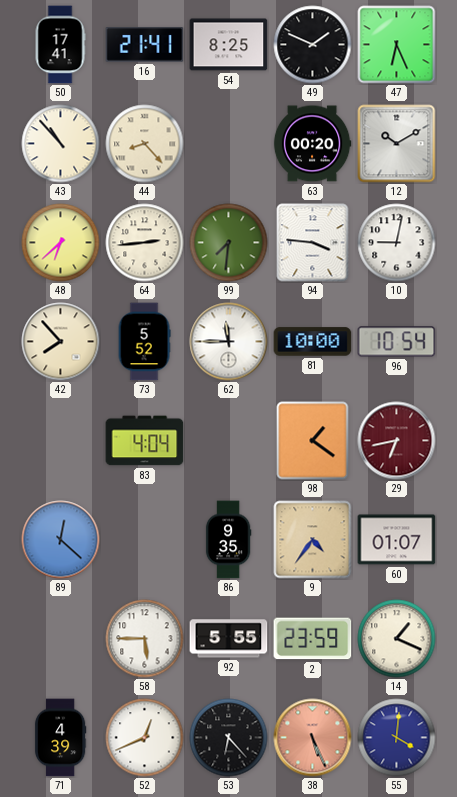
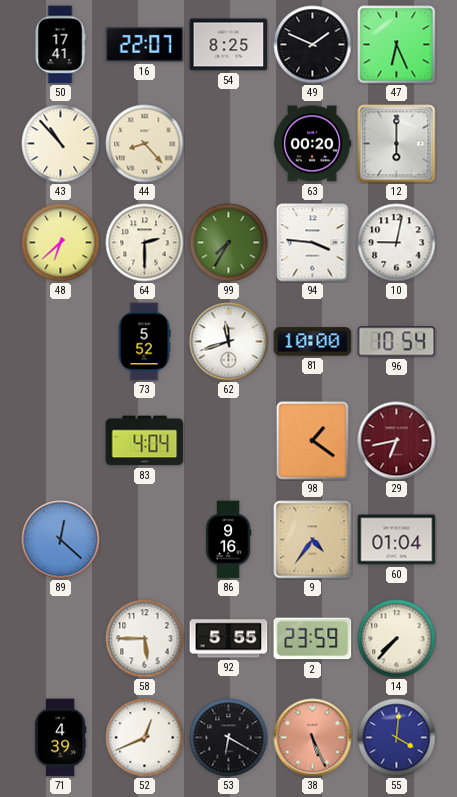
16: 21:41 -> 22:07 (145, 45)
12: 10:10 -> 6:00 (397, 144)
64: 2:44 -> 2:30 (145, 243)
99: 7:31 -> 7:35 (229, 243)
42: 7:53 -> none (61, 342)
62: 11:45 -> 11:42 (229, 342)
86: 9:35 -> 9:16 (228, 540)
60: 01:07 -> 01:04 (397, 540)
14: 1:19 -> 7:37 (397, 639)
53: 6:23 -> 6:20 (229, 738)
